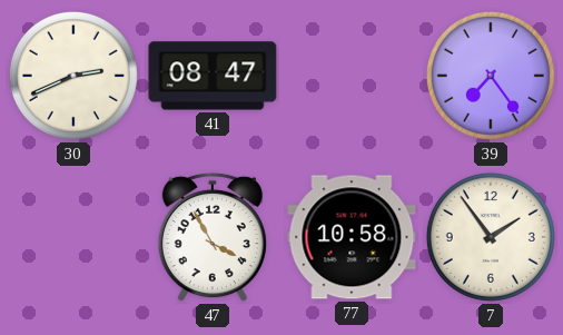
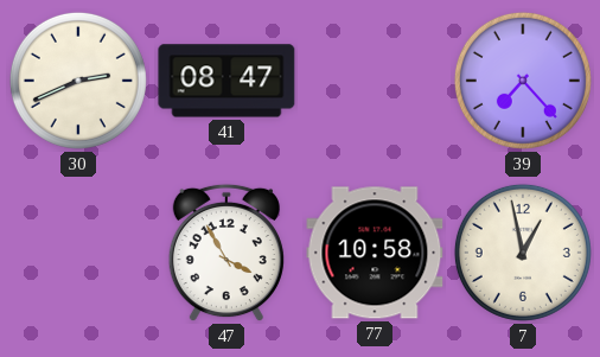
39: 7:24 -> 7:23 (523, 81)
7: 1:54 -> 12:58 (523, 253)
